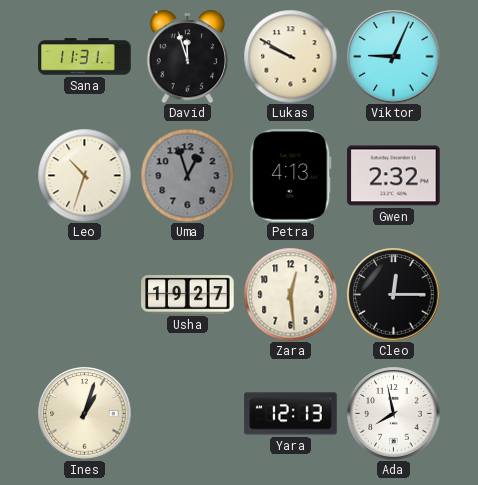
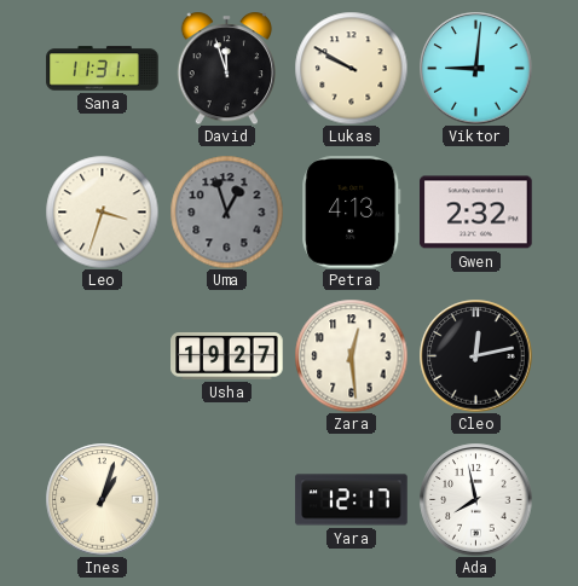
Viktor: 9:04 -> 9:01 (475, 68)
Leo: 10:33 -> 3:33 (102, 211)
Cleo: 12:15 -> 12:13 (475, 355)
Yara: 12:13 -> 12:17 (352, 500)
